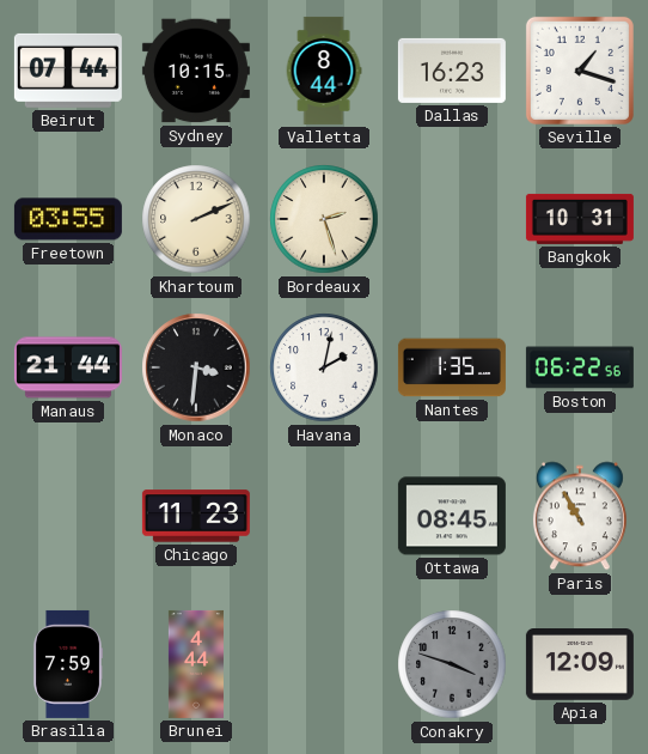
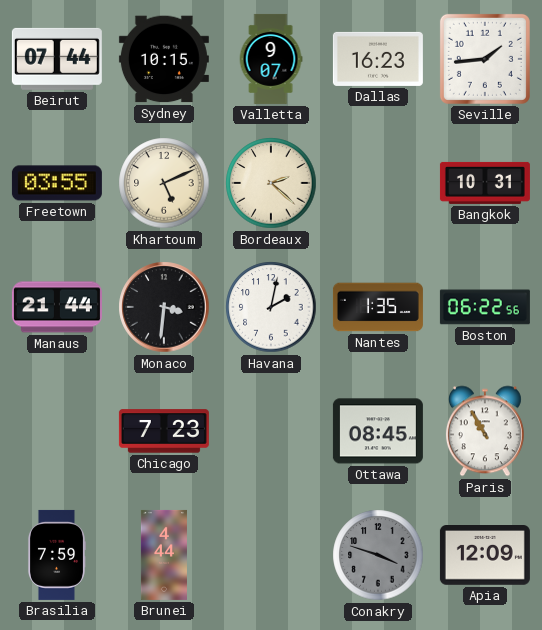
Valletta: 8:44 -> 9:07 (271, 59)
Seville: 1:18 -> 1:44 (485, 59)
Khartoum: 2:11 -> 5:11 (164, 183)
Bordeaux: 2:27 -> 2:22 (271, 183)
Chicago: 11:23 -> 7:23 (164, 431)
